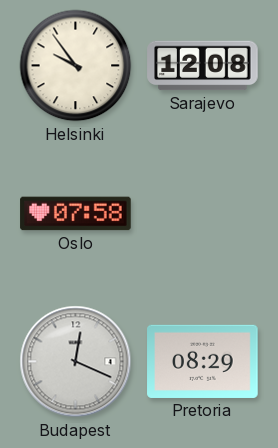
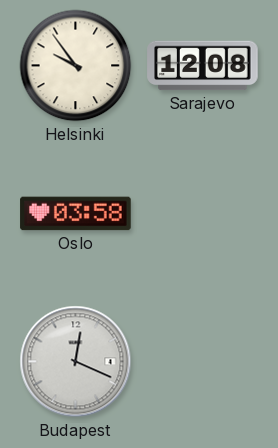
Oslo: 07:58 -> 03:58 (76, 214)
Pretoria: 08:29 -> none (203, 361)
